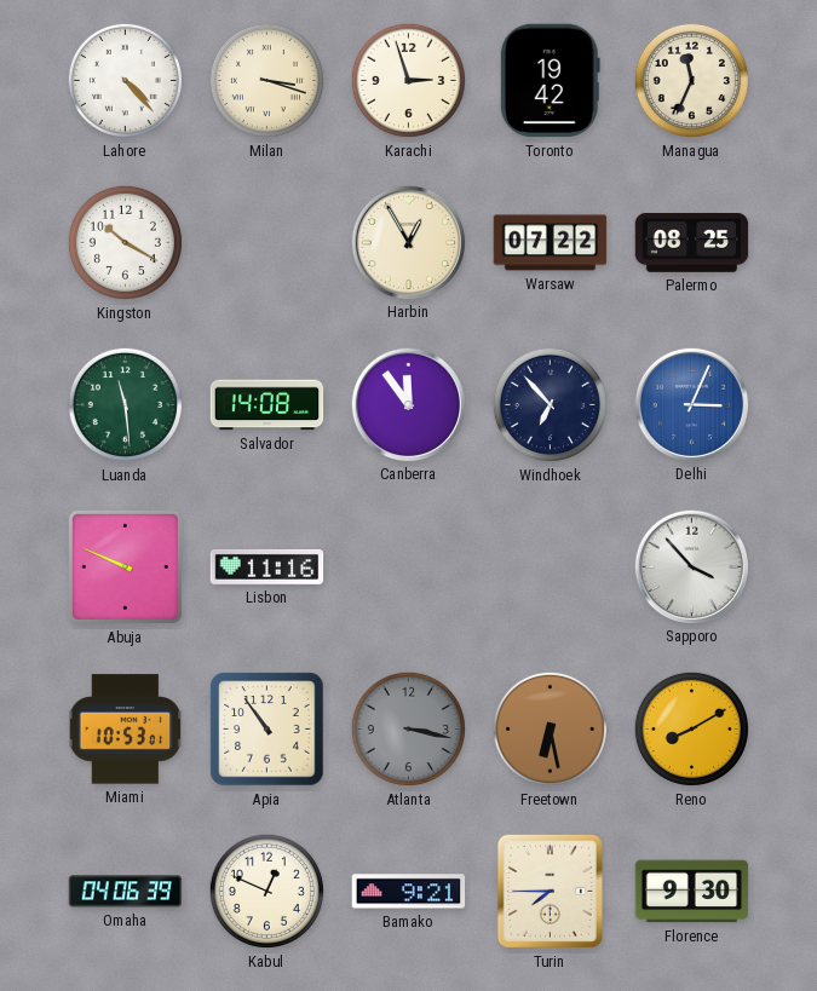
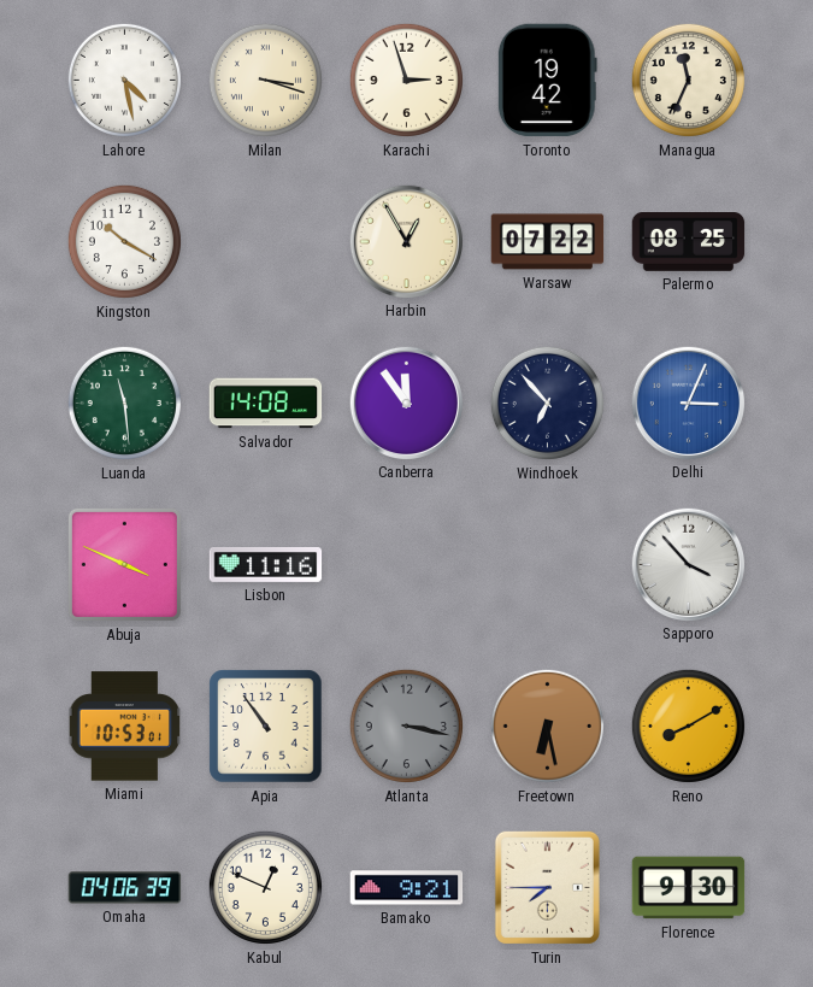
Lahore: 4:23 -> 4:28 (124, 80)
Abuja: 9:49 -> 3:49 (124, 564)
